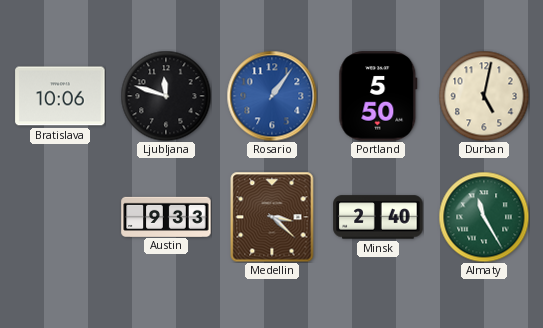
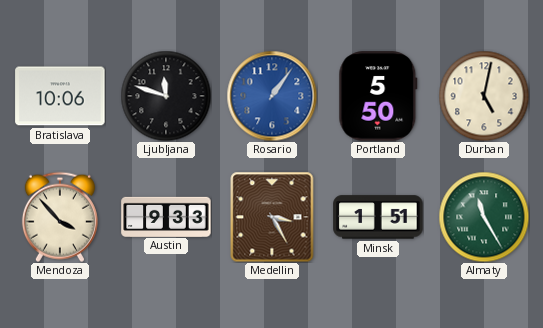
Mendoza: none -> 3:53 (60, 217)
Medellin: 3:22 -> 3:25 (272, 217)
Minsk: 2:40 -> 1:51 (378, 217)
